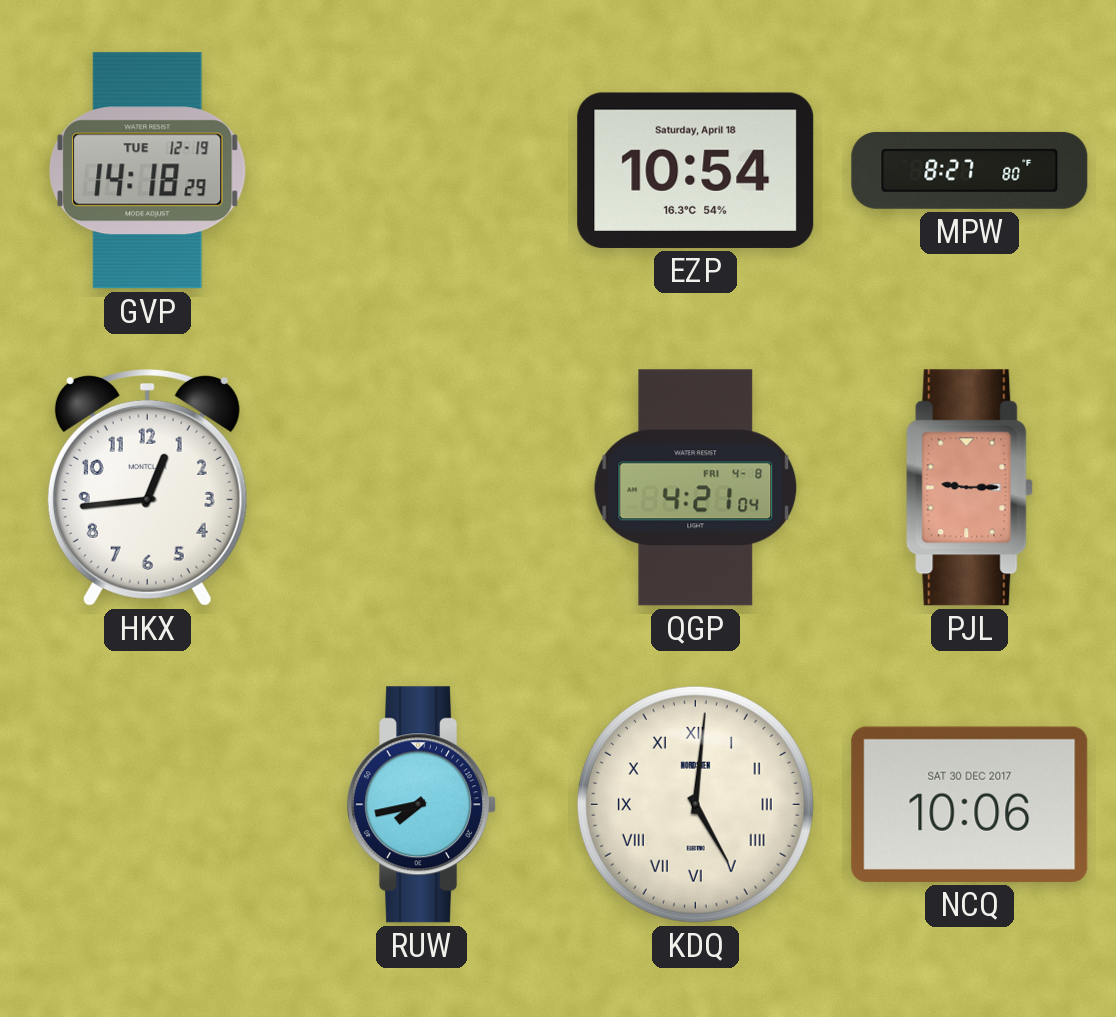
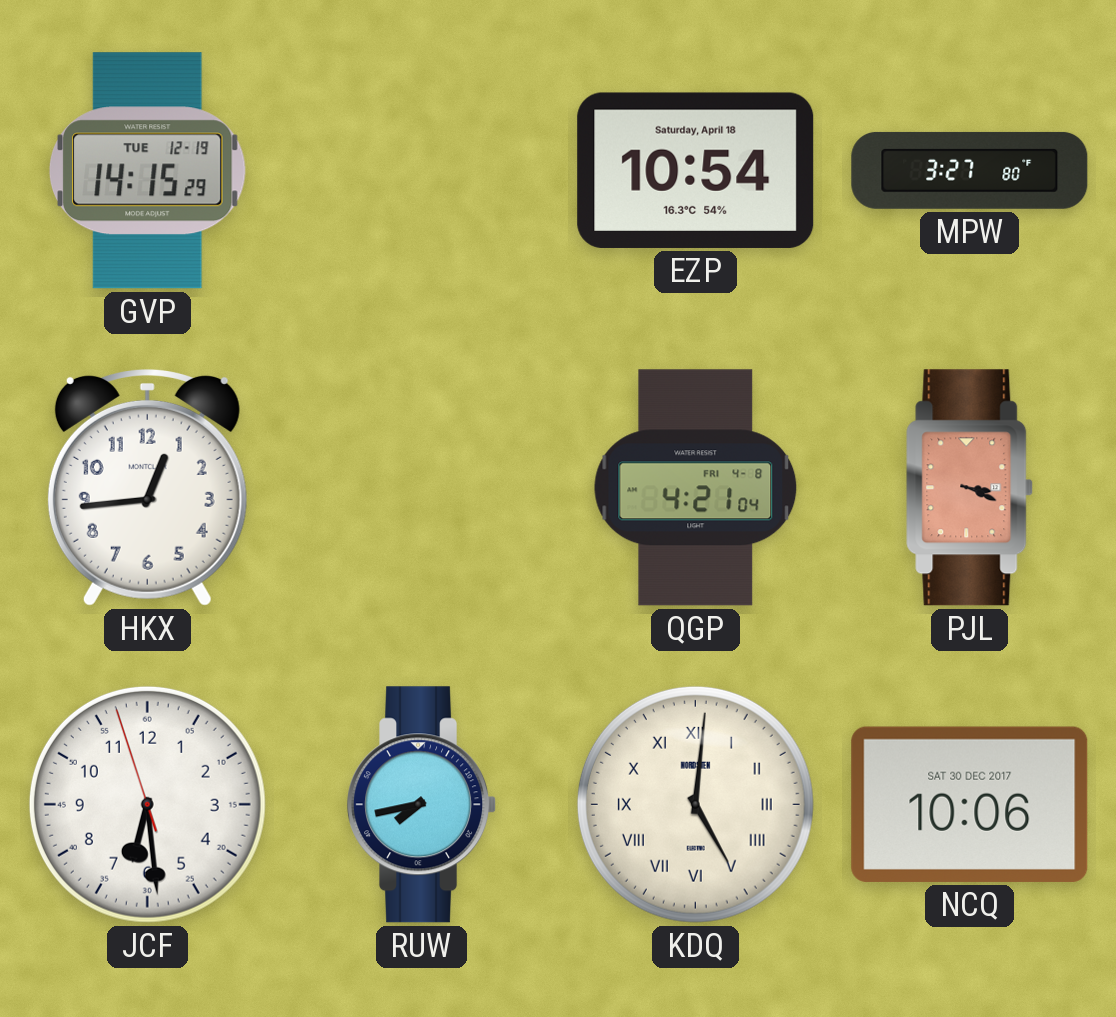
GVP: 14:18 -> 14:15 (147, 171)
MPW: 8:27 -> 3:27 (970, 170)
PJL: 9:15 -> 3:19 (970, 488)
JCF: none -> 6:28 (147, 804)
